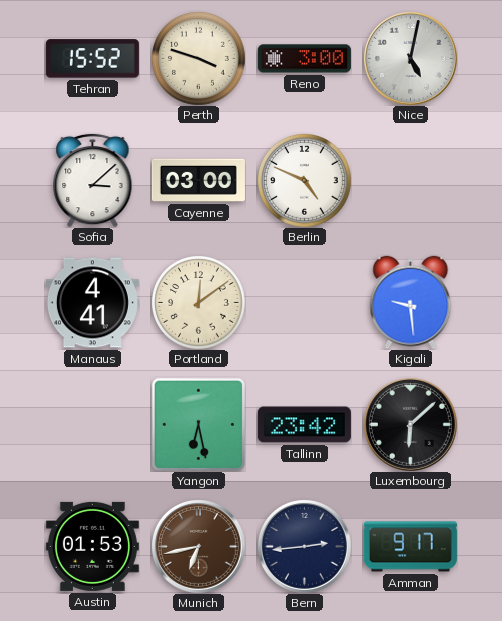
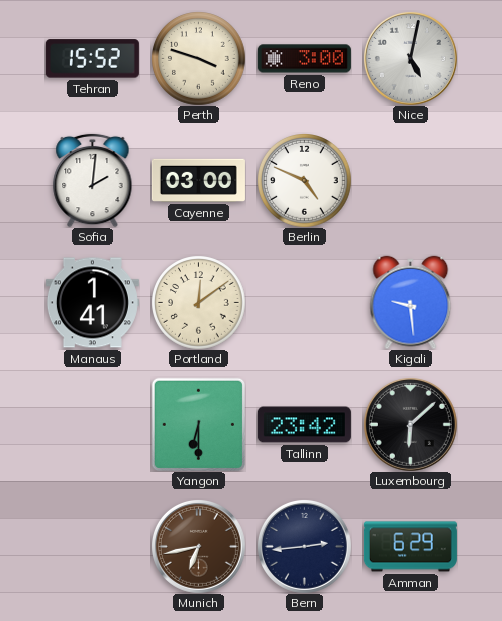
Sofia: 3:08 -> 2:01 (93, 180)
Manaus: 4:41 -> 1:41 (92, 303)
Yangon: 6:28 -> 6:30 (198, 424)
Austin: 01:53 -> none (92, 546)
Amman: 9:17 -> 6:29 (410, 547)
